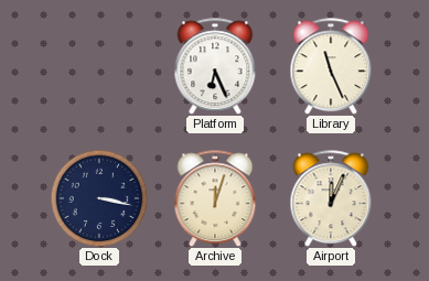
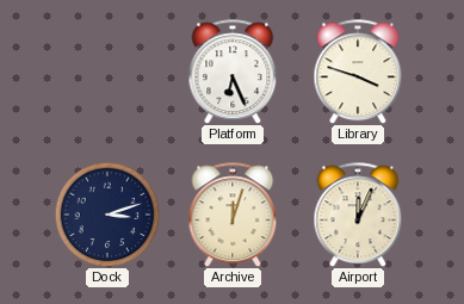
Library: 11:26 -> 3:48 (358, 72)
Dock: 3:17 -> 3:12 (107, 215)
